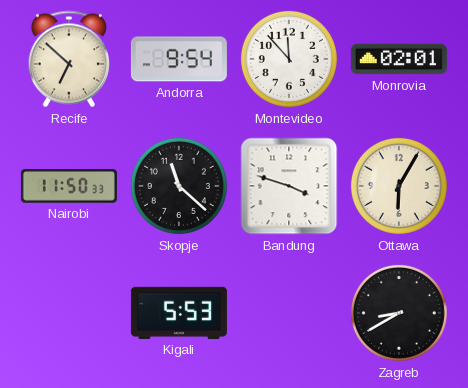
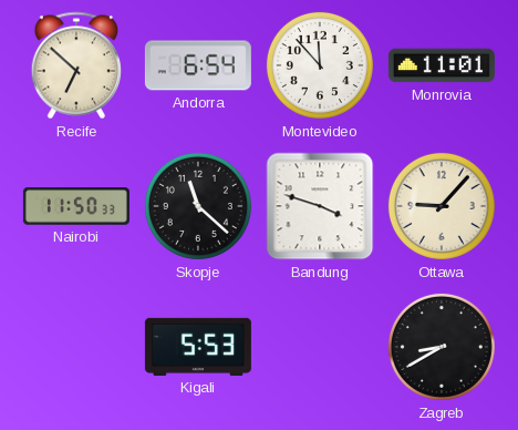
Andorra: 9:54 -> 6:54 (198, 65)
Monrovia: 02:01 -> 11:01 (442, 65)
Ottawa: 6:05 -> 9:07 (442, 206)
